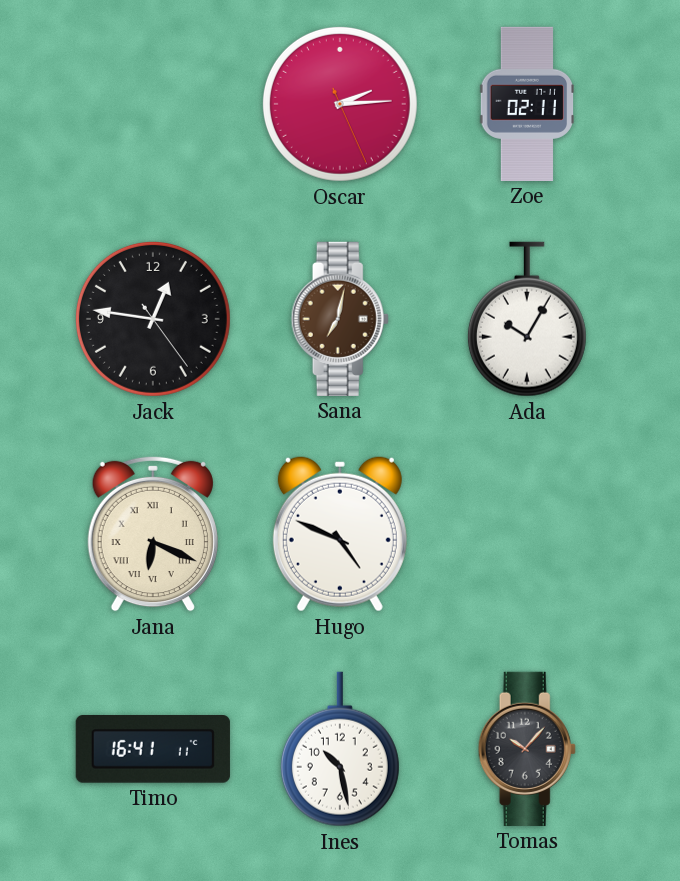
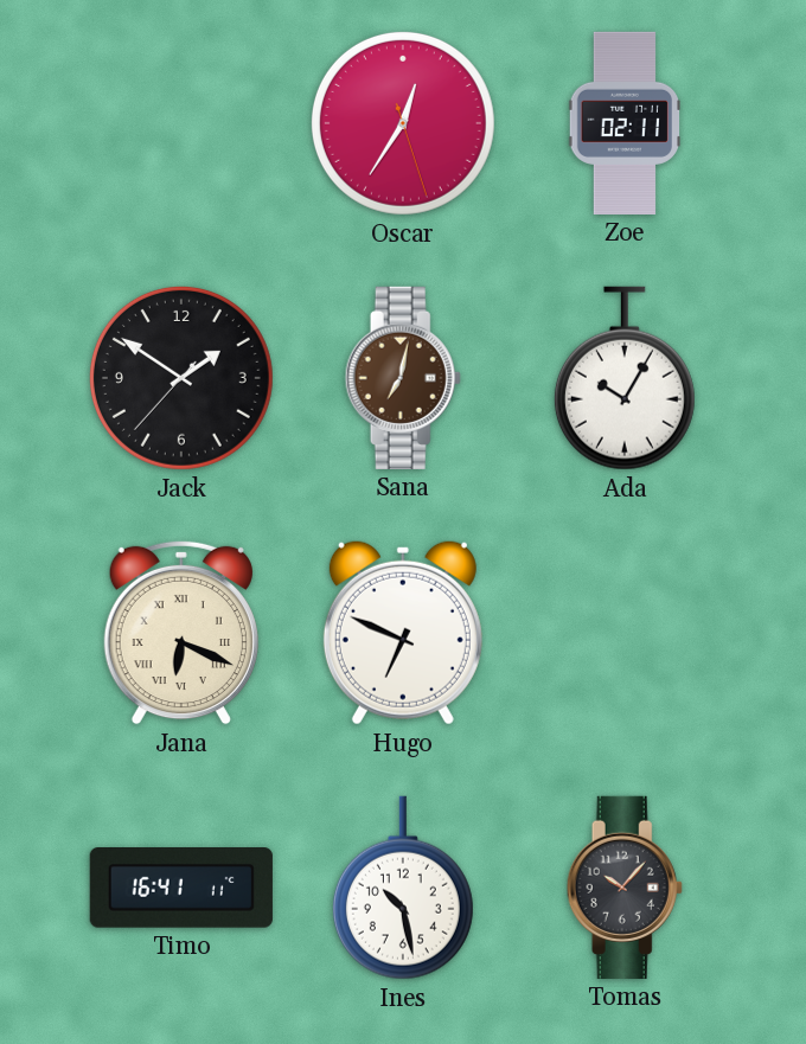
Oscar: 2:14 -> 12:35 (403, 123)
Jack: 12:46 -> 1:50 (181, 378)
Hugo: 4:49 -> 6:49 (403, 633)
